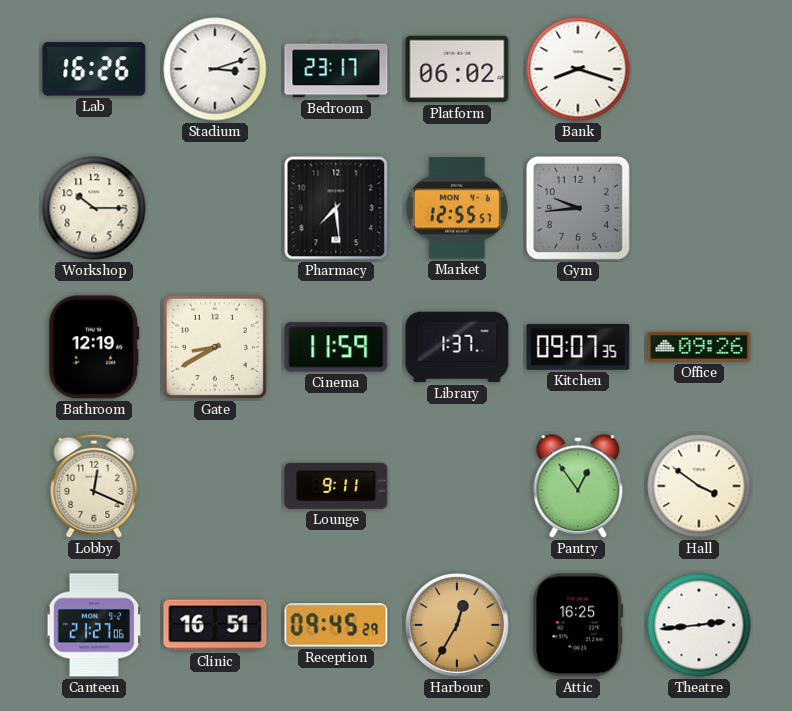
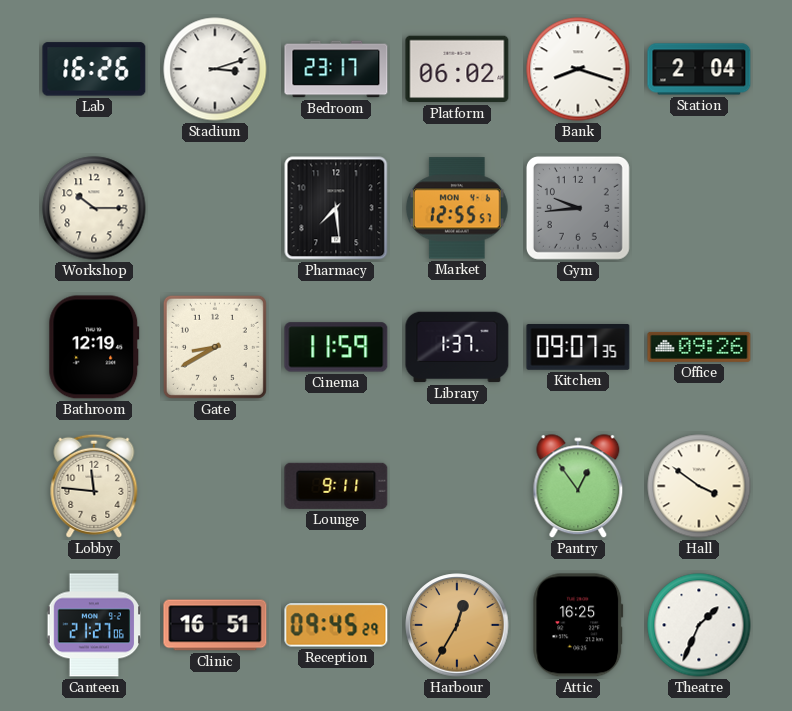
Station: none -> 2:04 (699, 69)
Lobby: 12:19 -> 11:46 (94, 486)
Theatre: 2:44 -> 1:34 (699, 625)
